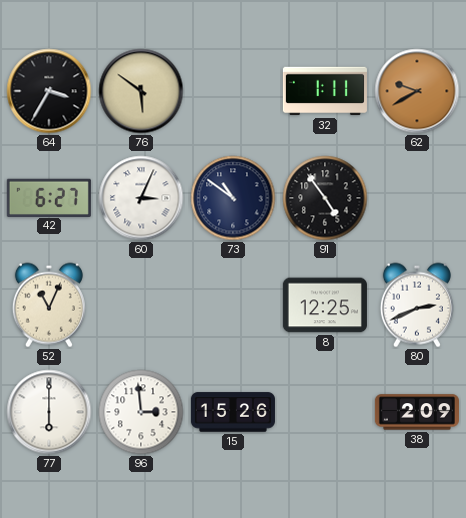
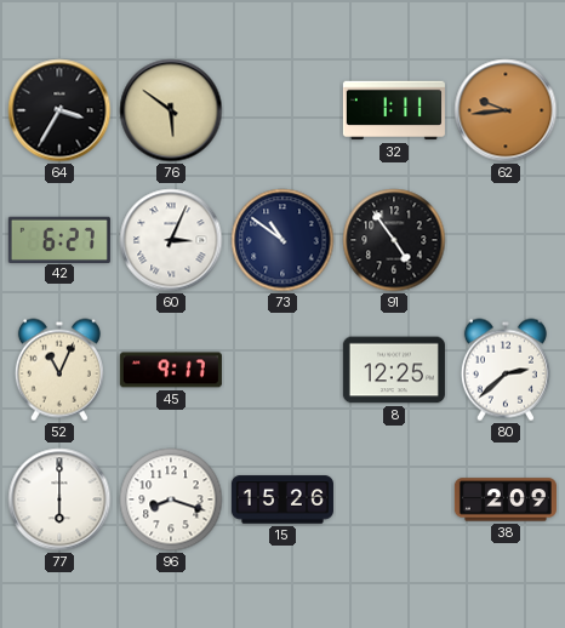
62: 9:40 -> 9:44 (506, 110)
45: none -> 9:17 (171, 370)
80: 2:41 -> 2:38 (506, 370)
96: 2:59 -> 8:18 (171, 499)
